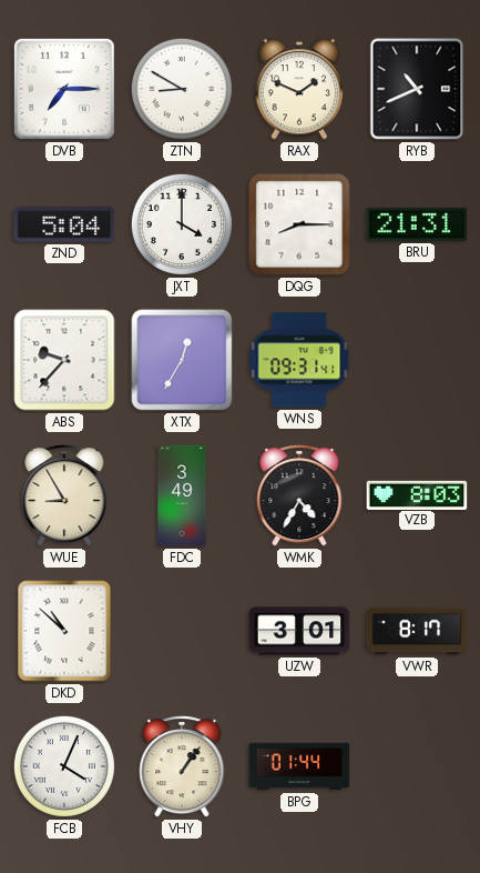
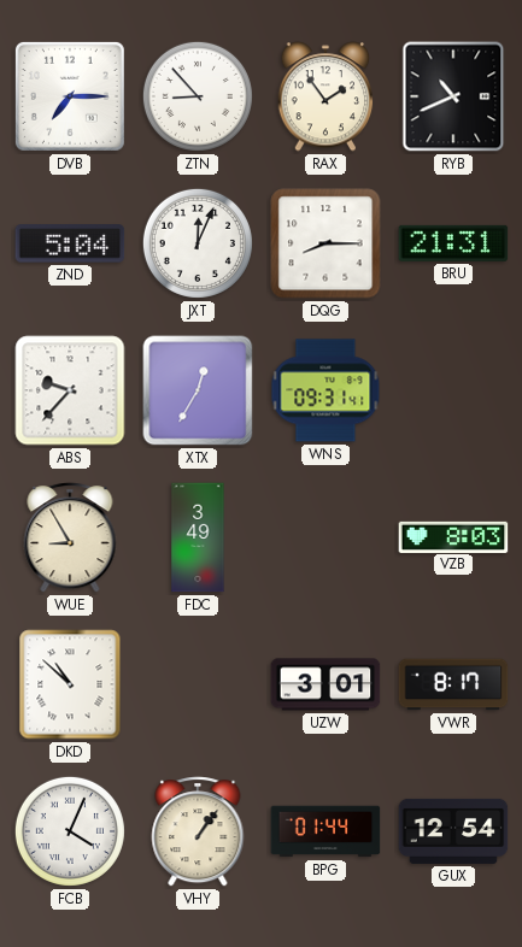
ZTN: 8:50 -> 8:53 (198, 96)
RAX: 1:49 -> 1:54 (325, 96)
JXT: 4:00 -> 12:04 (198, 243)
WMK: 4:35 -> none (299, 495)
GUX: none -> 12:54 (453, 831)
